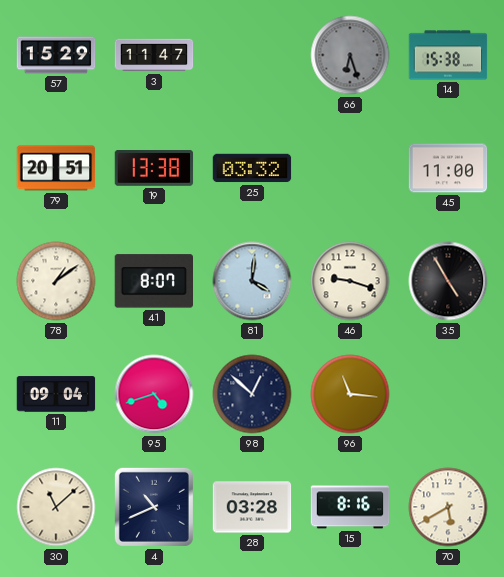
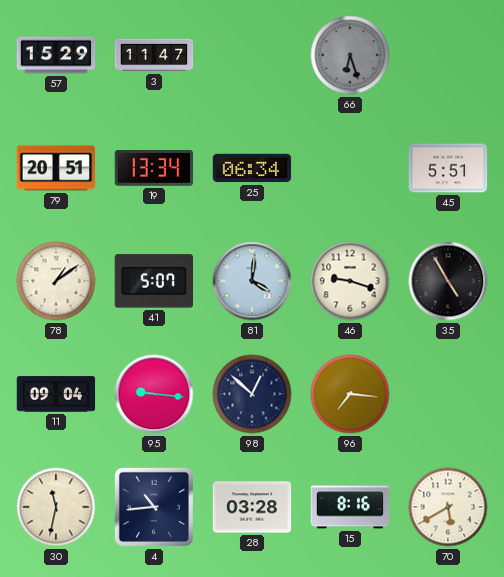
14: 15:38 -> none (448, 55)
19: 13:38 -> 13:34 (154, 169)
25: 03:32 -> 06:34 (252, 168)
45: 11:00 -> 5:51 (448, 168)
41: 8:07 -> 5:07 (153, 281)
95: 4:42 -> 9:16 (154, 394)
96: 11:16 -> 7:16 (350, 394)
30: 11:08 -> 11:32 (56, 507)
4: 10:41 -> 10:44 (154, 507)
